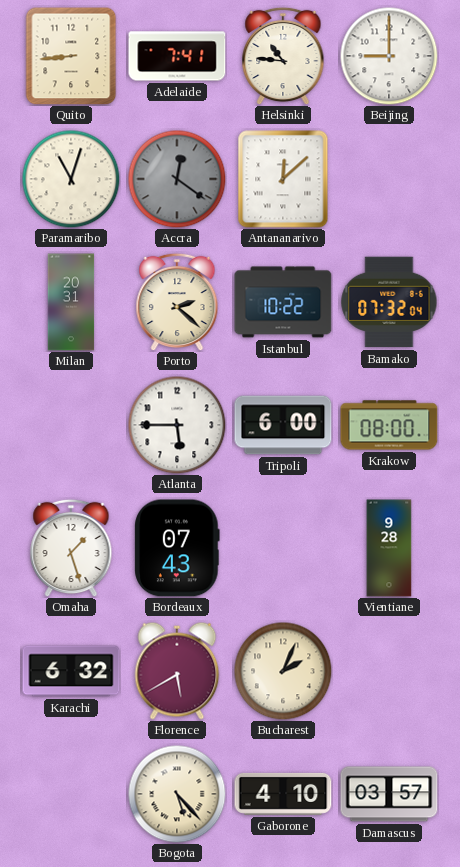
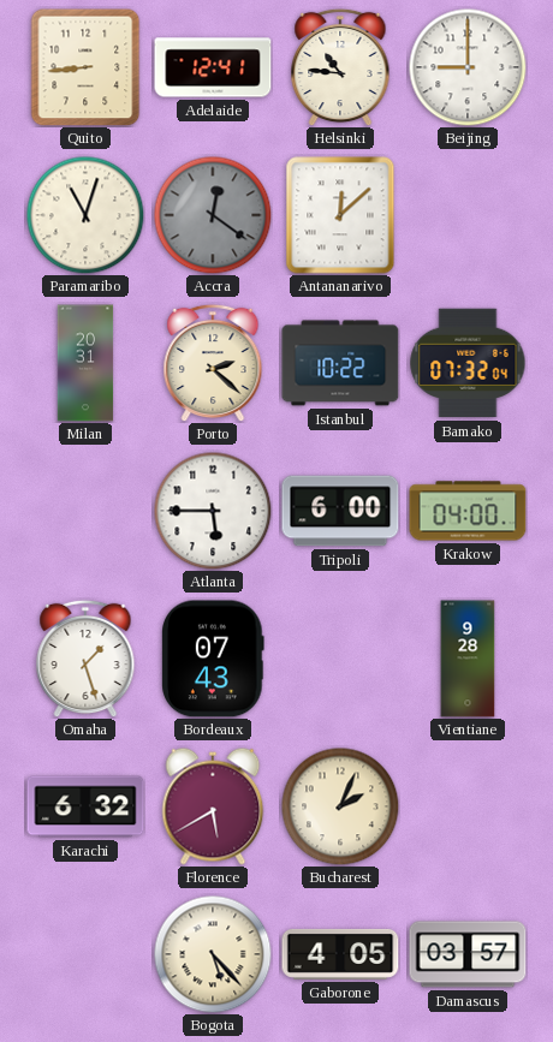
Adelaide: 7:41 -> 12:41 (213, 67)
Krakow: 08:00 -> 04:00 (468, 511)
Gaborone: 4:10 -> 4:05 (340, 954)
